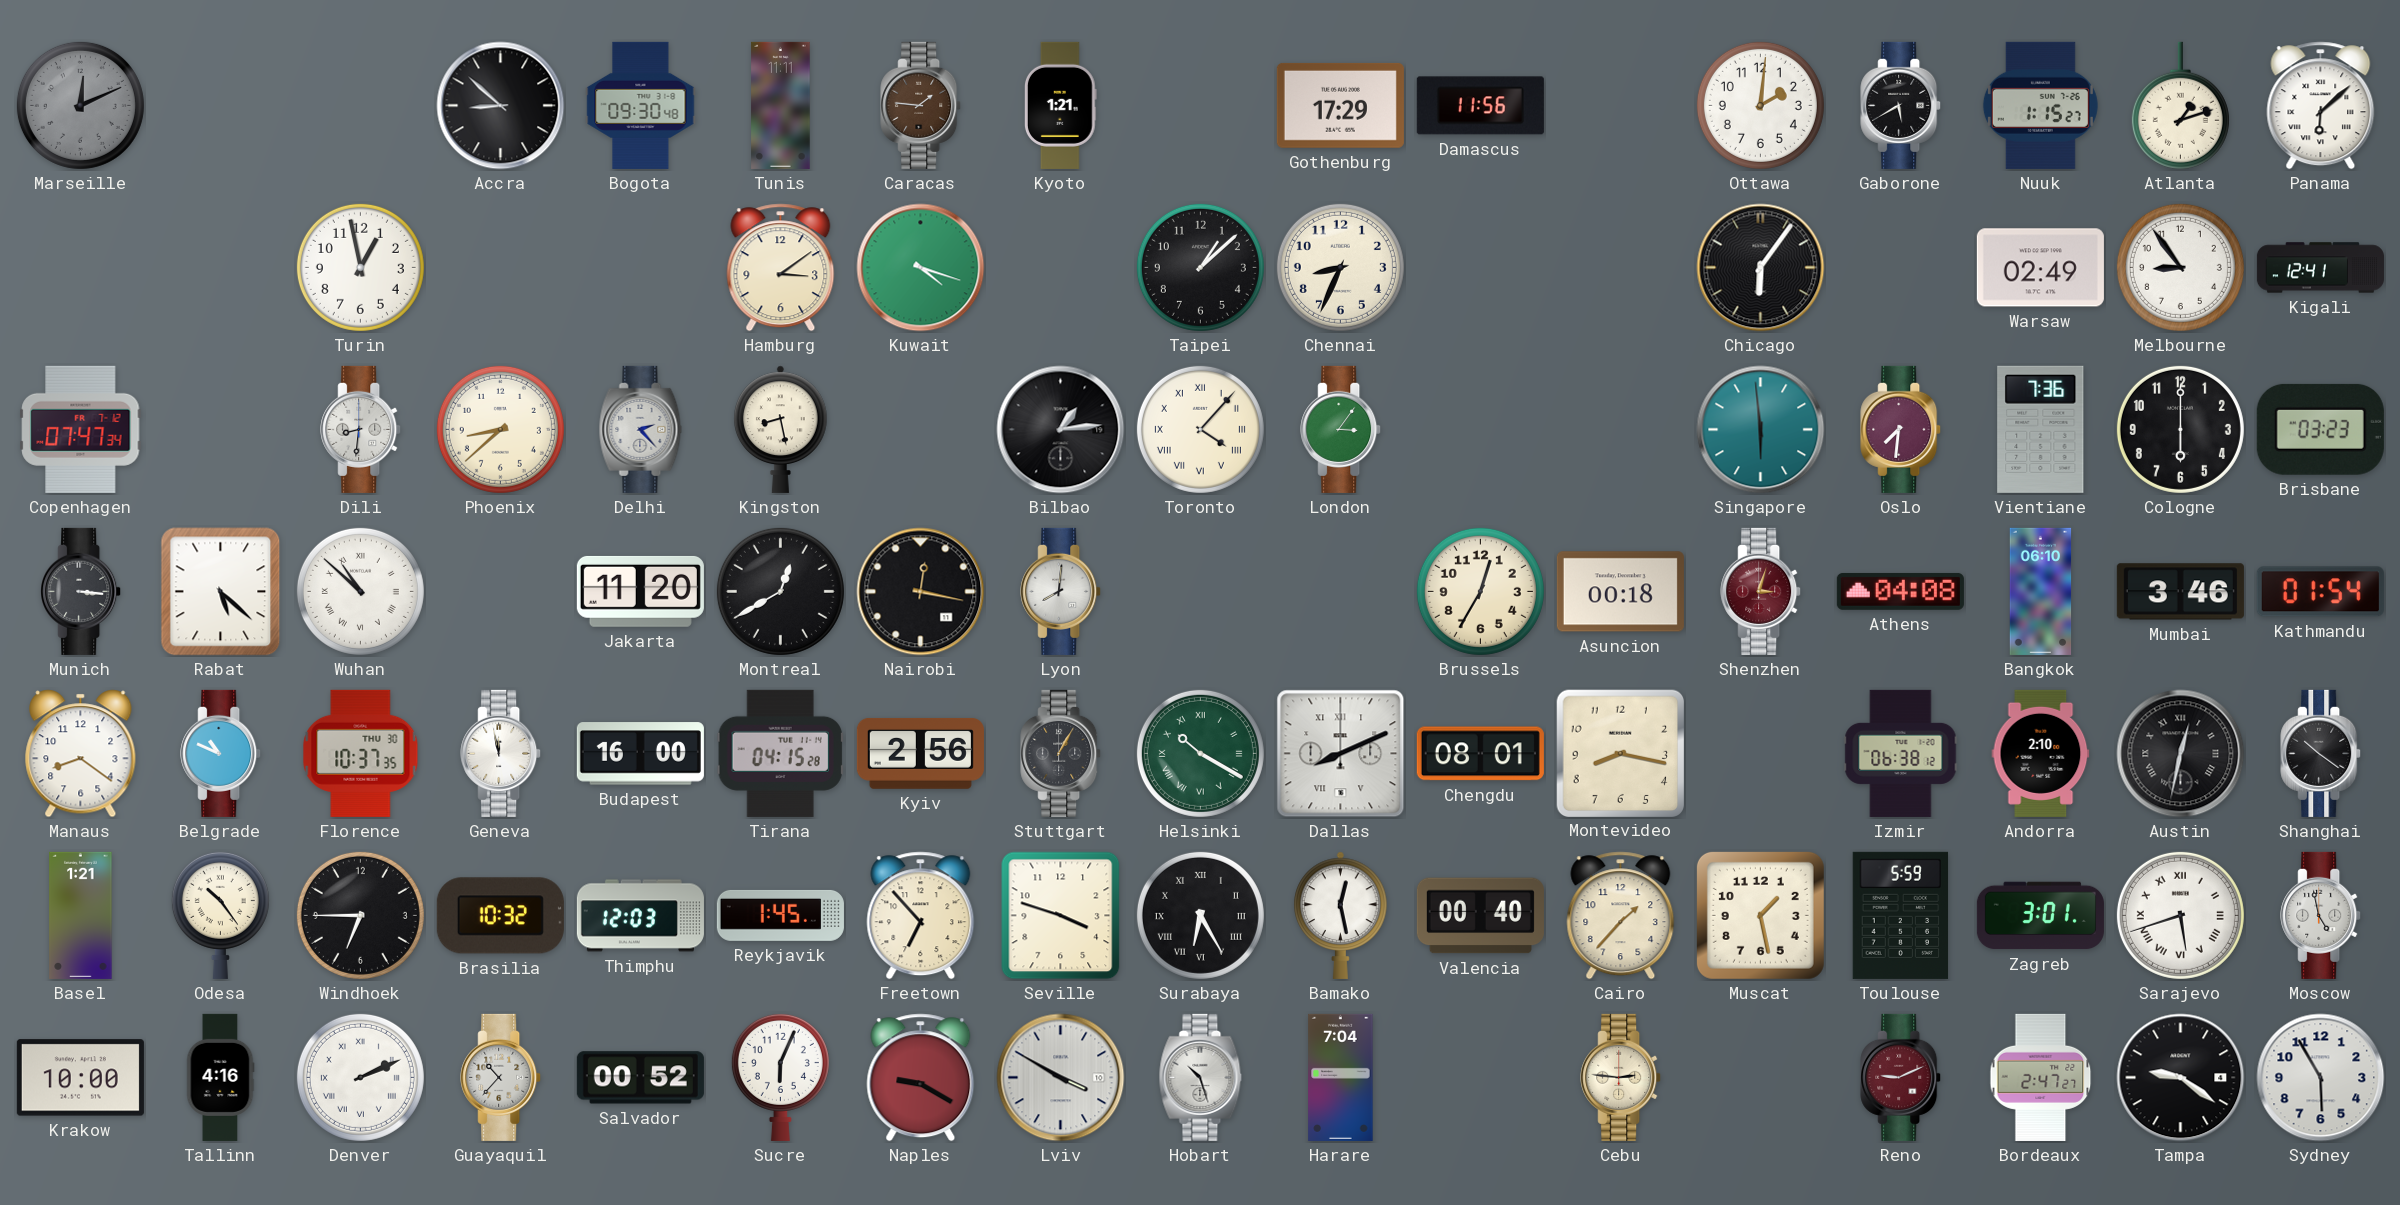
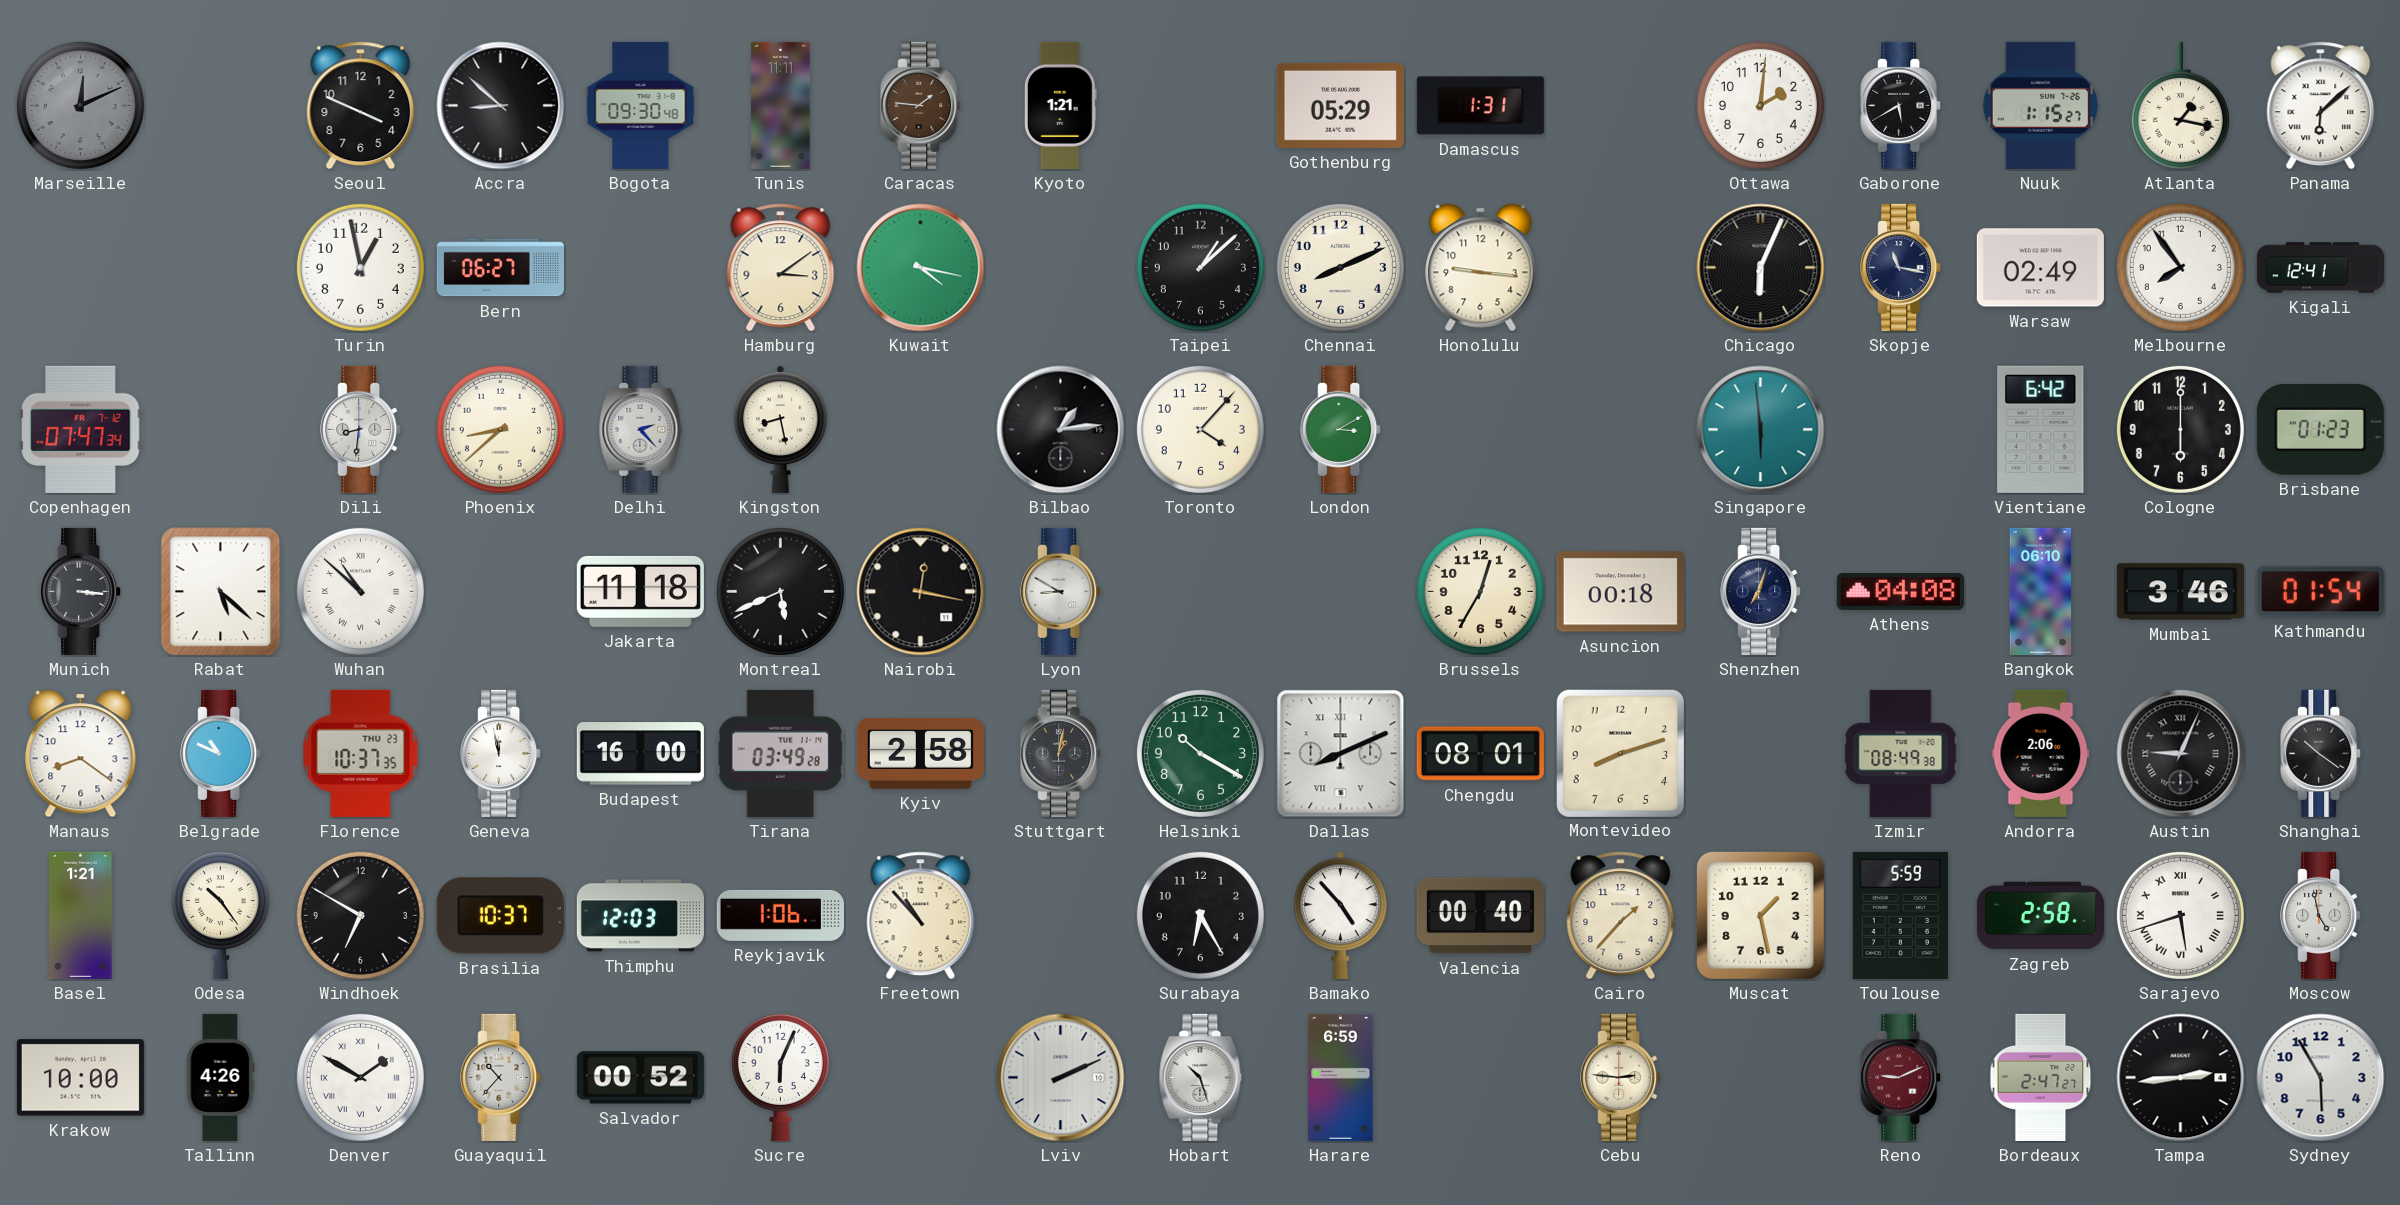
Seoul: none -> 3:49 (361, 106)
Gothenburg: 17:29 -> 05:29 (1340, 105)
Damascus: 11:56 -> 1:31 (1480, 106)
Atlanta: 1:12 -> 1:17 (2180, 106)
Bern: none -> 06:27 (500, 268)
Kuwait: 4:18 -> 4:17 (921, 268)
Chennai: 8:34 -> 8:11 (1340, 267)
Honolulu: none -> 9:16 (1481, 268)
Chicago: 6:06 -> 6:04 (1761, 268)
Skopje: none -> 11:17 (1901, 267)
Melbourne: 8:54 -> 7:54 (2180, 267)
Toronto numerals: Roman -> Arabic (1200, 429)
London: 3:06 -> 3:10 (1341, 429)
Oslo: 7:31 -> none (1901, 429)
Vientiane: 7:36 -> 6:42 (2041, 429)
Brisbane: 03:23 -> 01:23 (2320, 429)
Jakarta: 11:20 -> 11:18 (640, 591)
Montreal: 12:40 -> 5:41 (780, 591)
Lyon: 8:01 -> 8:50 (1061, 591)
Shenzhen: 3:03 -> 7:03 (1761, 591)
Shenzhen dial: burgundy -> navy (1761, 591)
Florence date: THU 30 -> THU 23 (361, 753)
Tirana: 04:15 -> 03:49 (780, 753)
Kyiv: 2:56 -> 2:58 (920, 753)
Stuttgart: 1:05 -> 1:02 (1061, 753)
Helsinki numerals: Roman -> Arabic (1200, 753)
Montevideo: 8:17 -> 8:12 (1620, 753)
Izmir: 06:38 -> 08:49 (1901, 753)
Andorra: 2:10 -> 2:06 (2041, 753)
Austin: 12:32 -> 9:04 (2181, 754)
Windhoek: 6:45 -> 6:50 (360, 915)
Brasilia: 10:32 -> 10:37 (500, 916)
Reykjavik: 1:45 -> 1:06 (780, 915)
Freetown: 6:53 -> 10:53 (921, 916)
Seville: 3:48 -> none (1061, 916)
Surabaya numerals: Roman -> Arabic (1200, 915)
Bamako: 12:28 -> 4:53 (1341, 915)
Zagreb: 3:01 -> 2:58 (2040, 916)
Tallinn: 4:16 -> 4:26 (220, 1077)
Denver: 2:11 -> 1:50 (360, 1077)
Naples: 9:20 -> none (921, 1078)
Lviv: 3:50 -> 2:11 (1061, 1078)
Harare: 7:04 -> 6:59 (1341, 1077)
Tampa: 9:21 -> 2:44 (2181, 1078)
